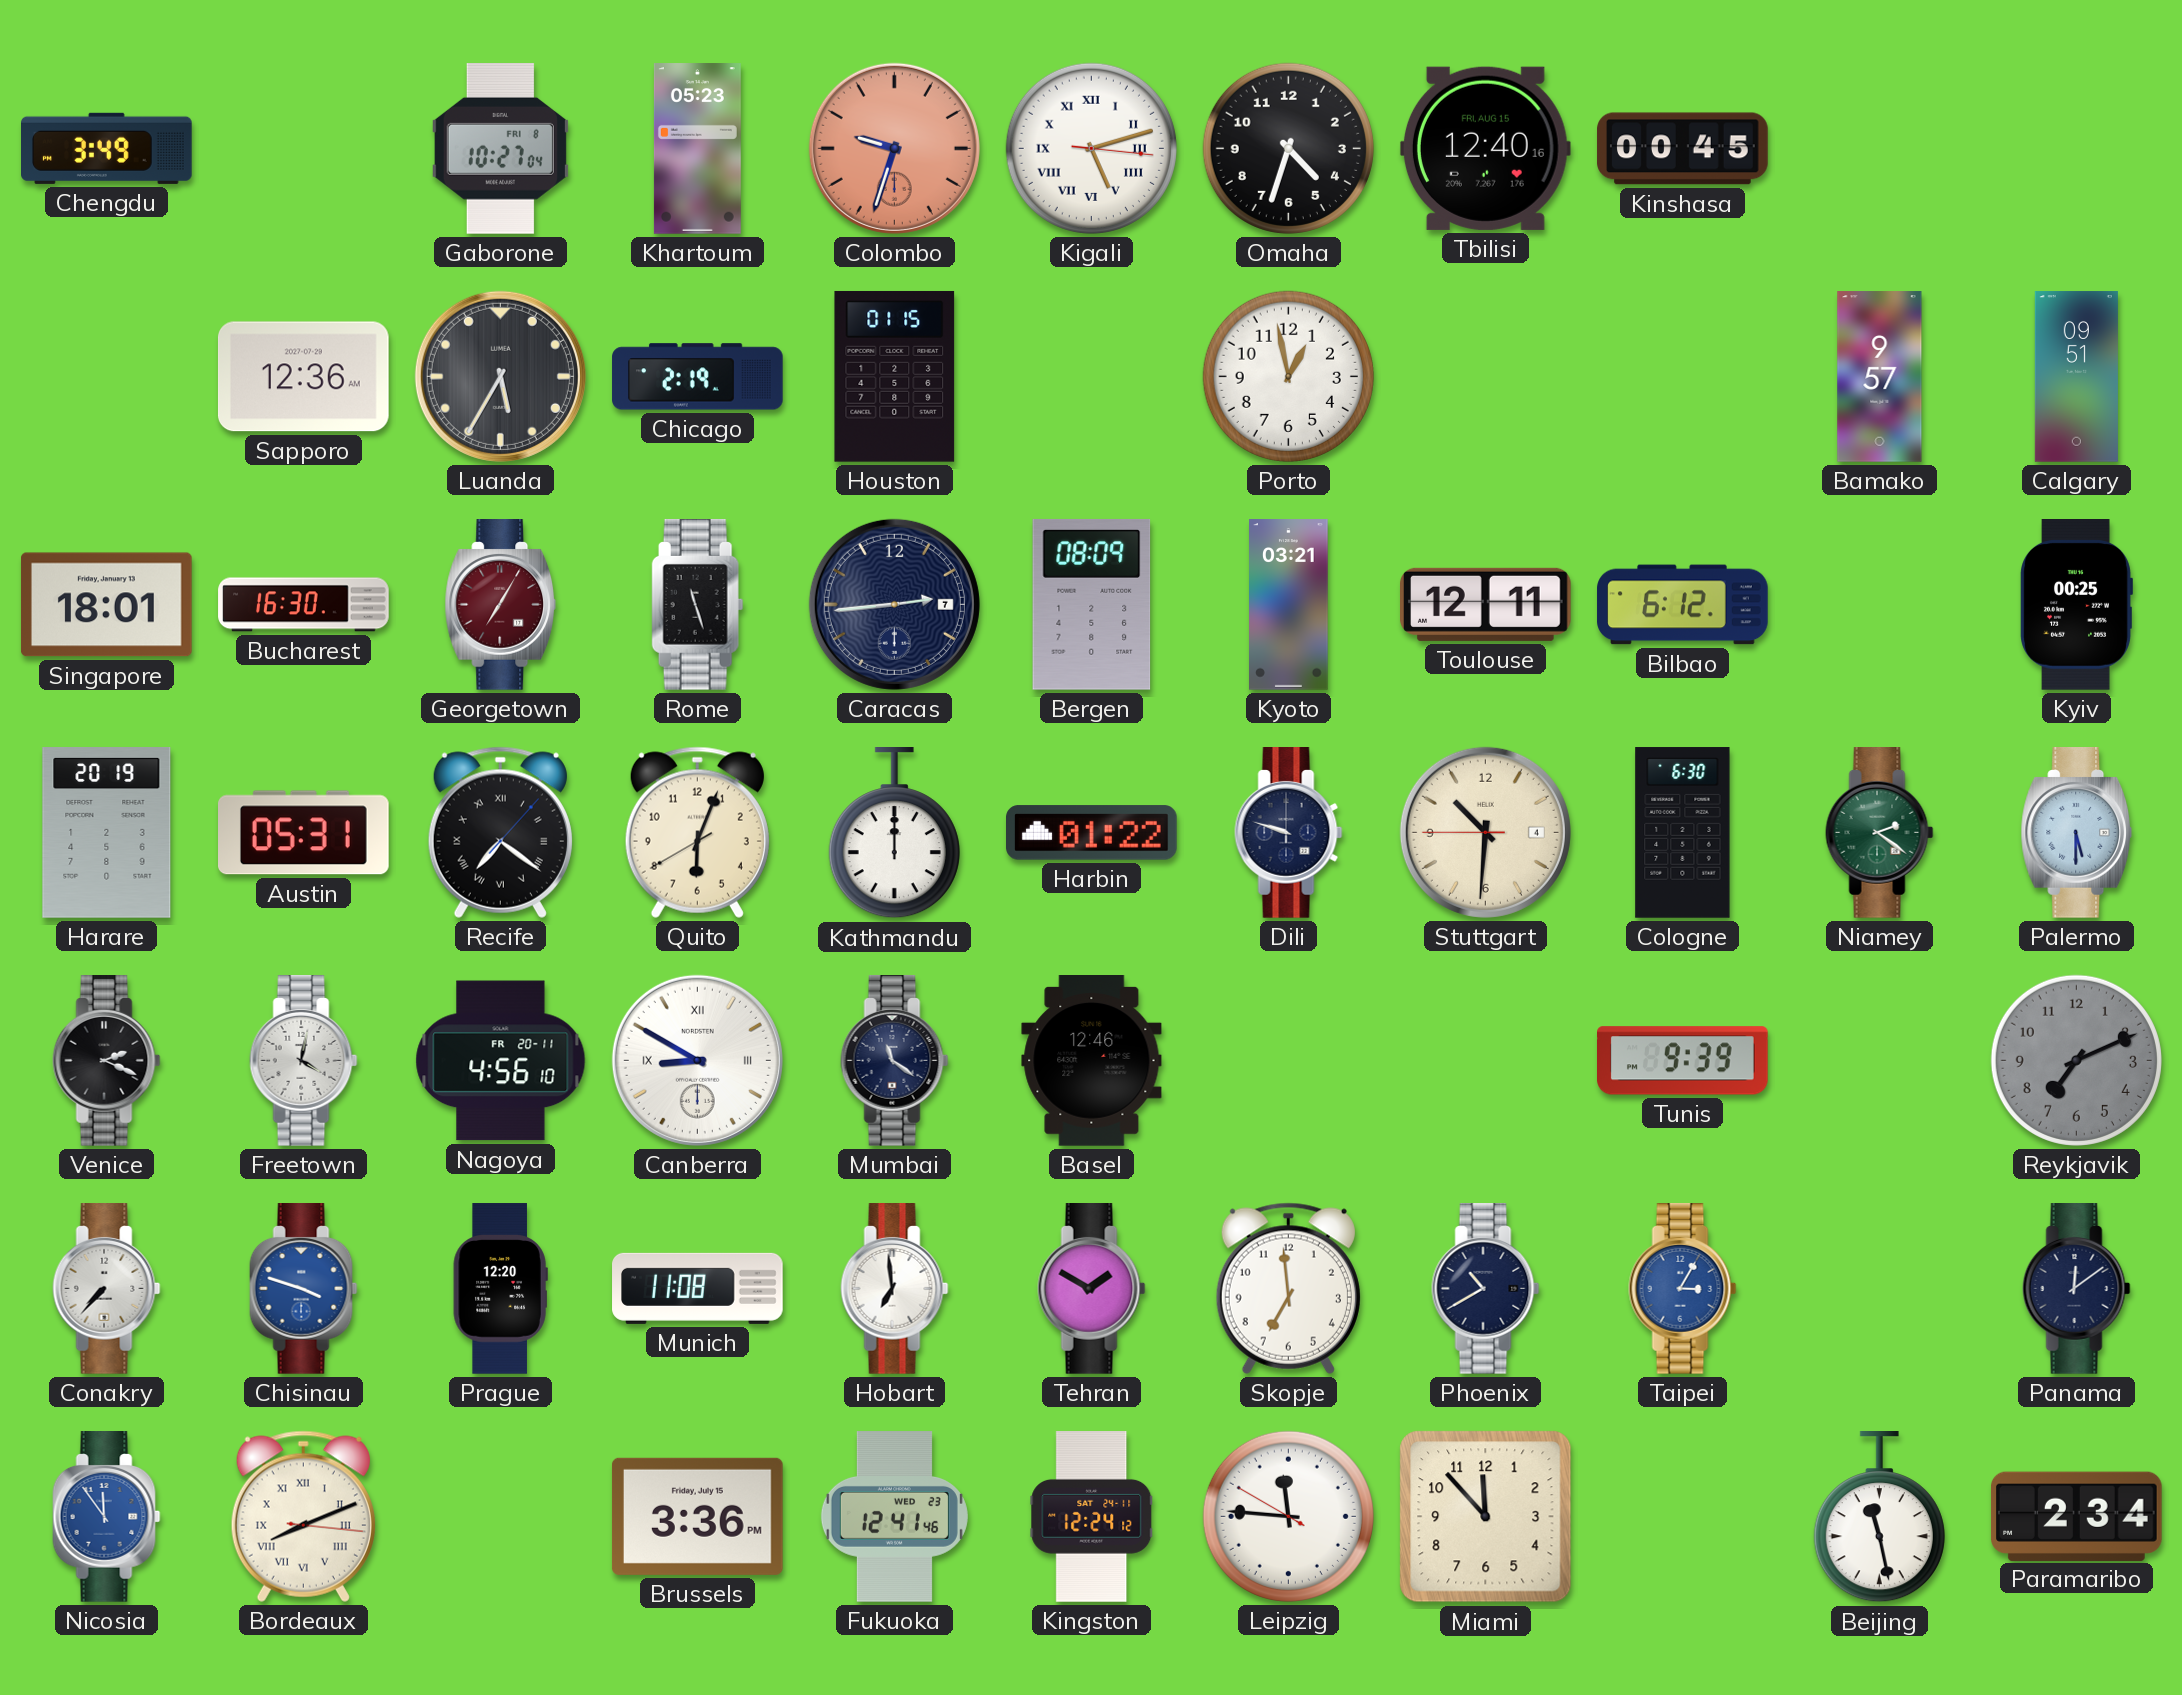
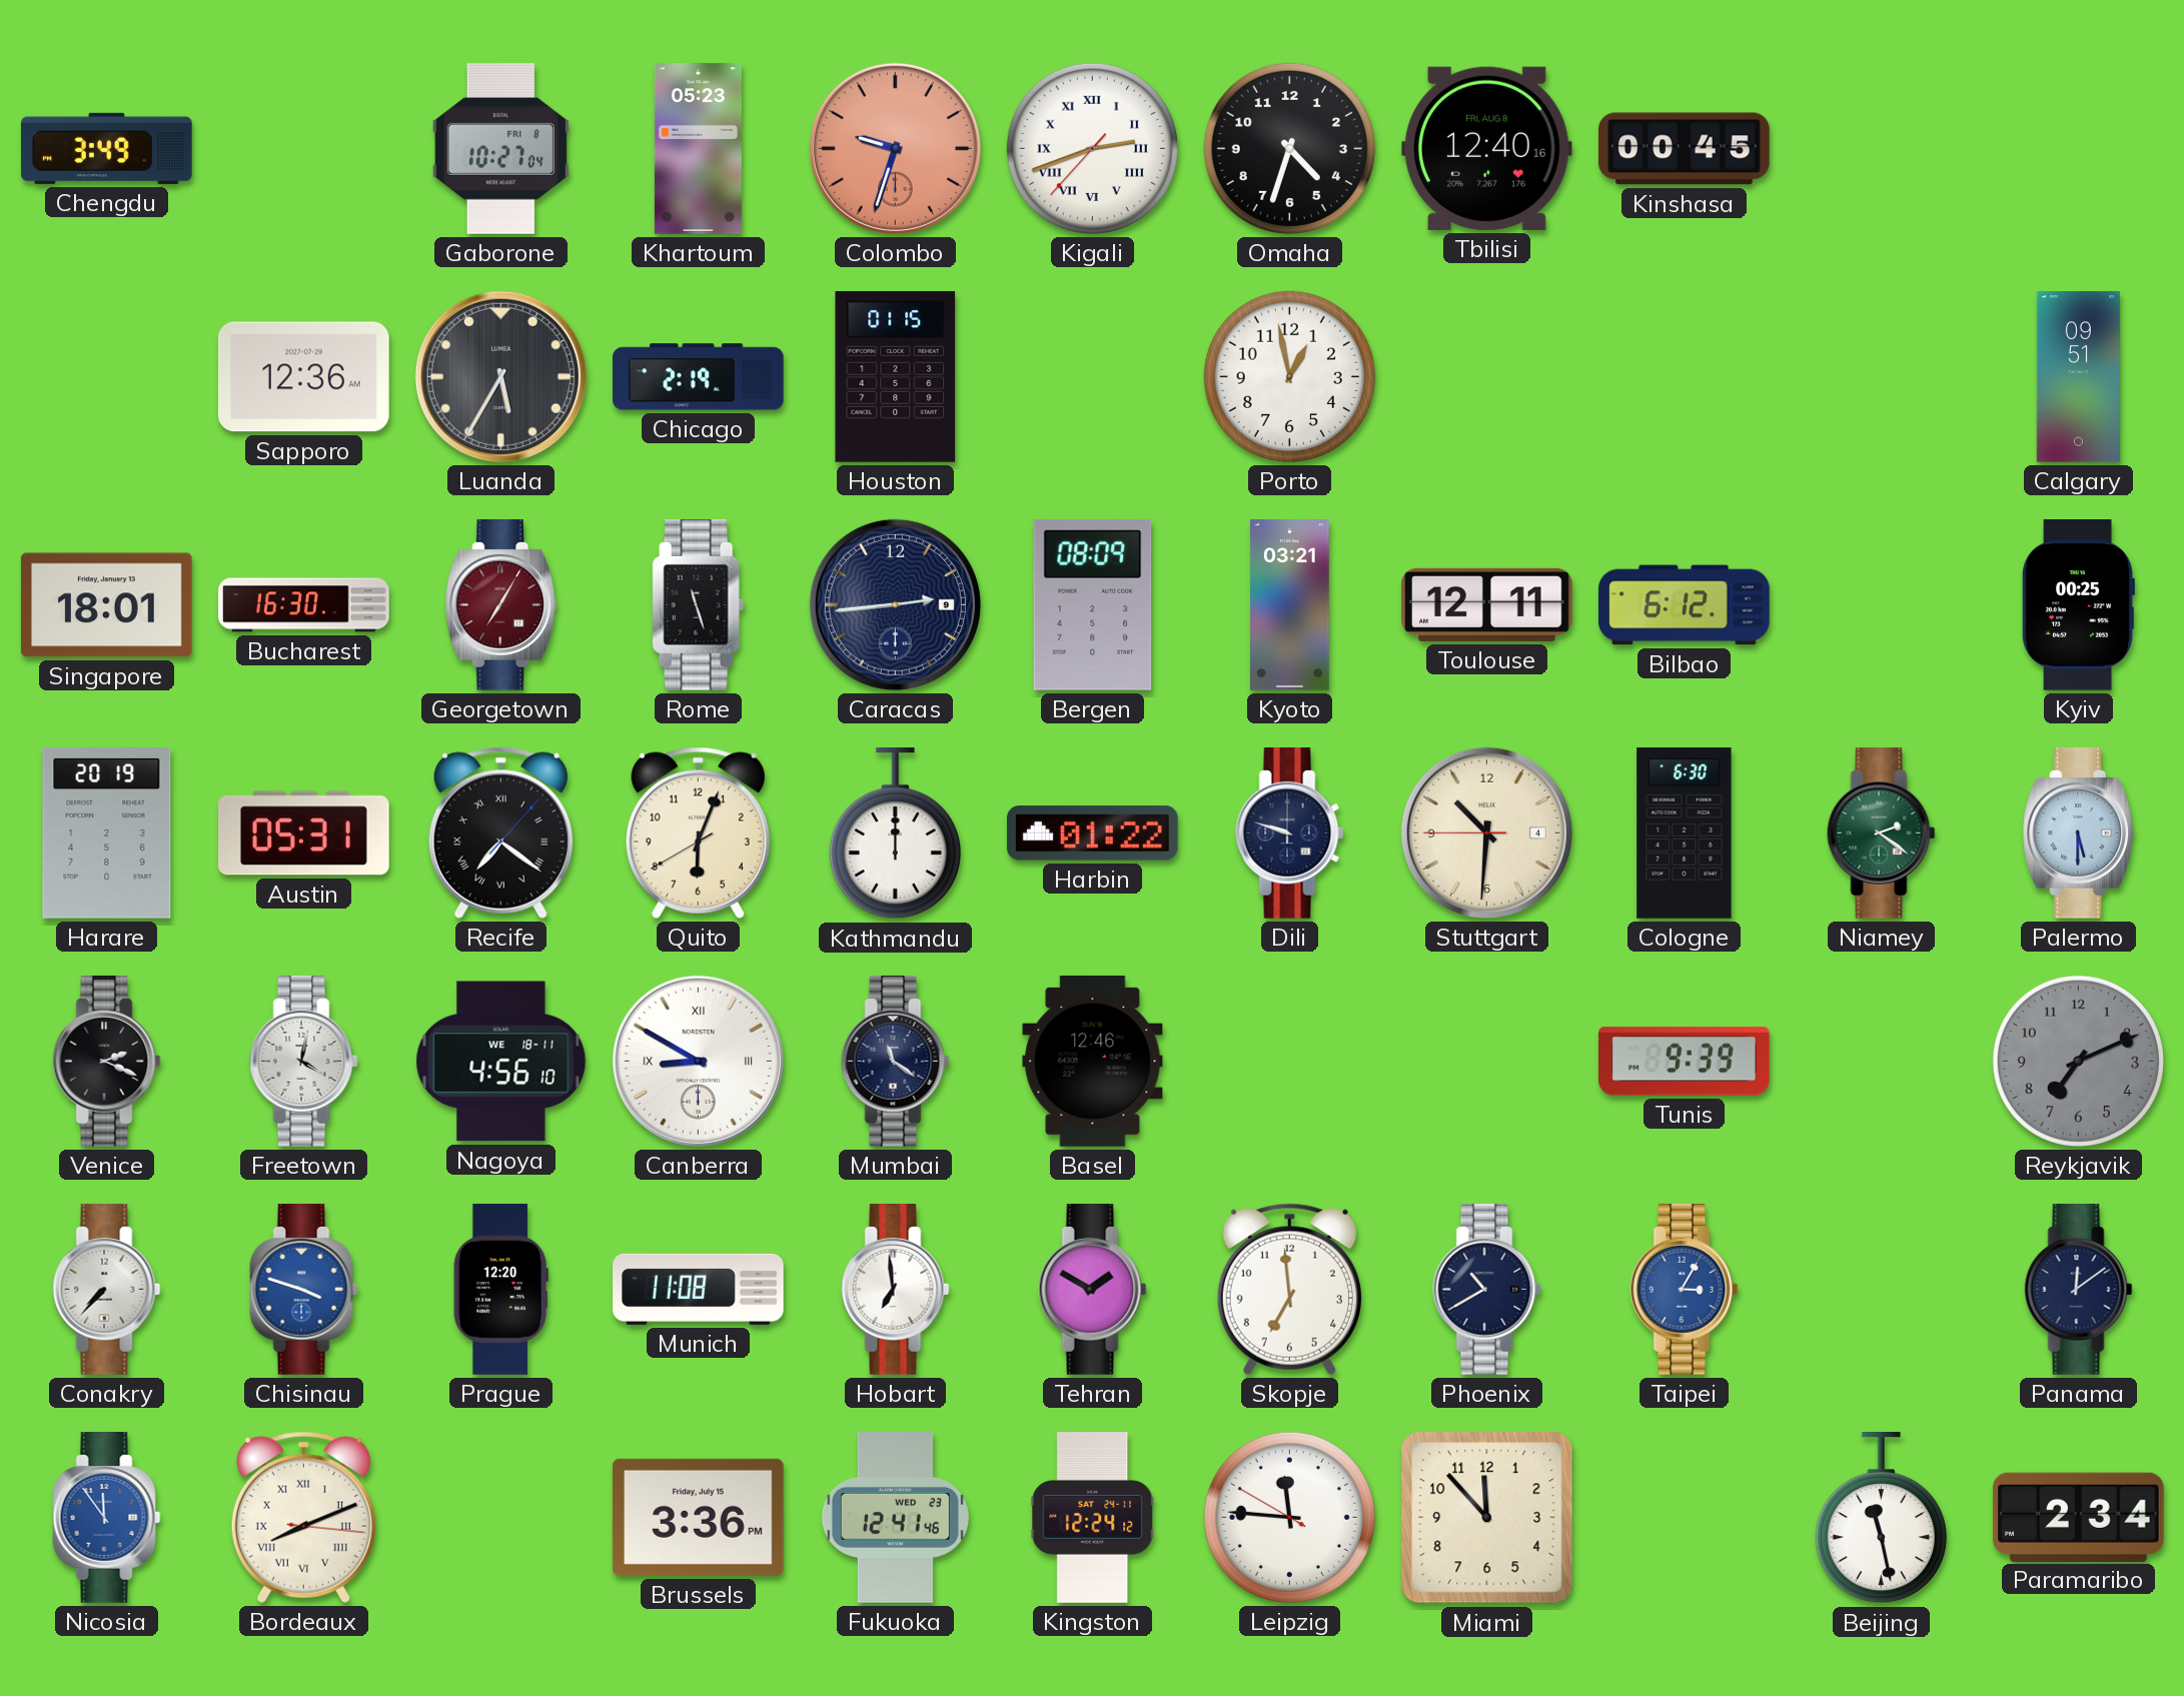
Kigali: 5:12 -> 2:41 (1092, 148)
Tbilisi date: FRI, AUG 15 -> FRI, AUG 8 (1486, 148)
Bamako: 9:57 -> none (1880, 377)
Caracas date: 7 -> 9 (895, 604)
Nagoya date: FR 20-11 -> WE 18-11 (501, 1062)
